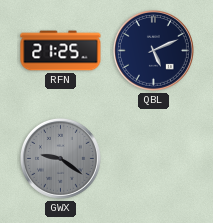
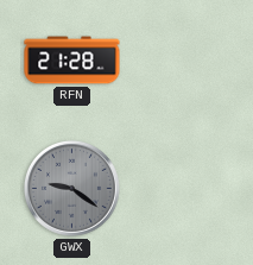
RFN: 21:25 -> 21:28 (72, 61)
QBL: 5:11 -> none (153, 50)
